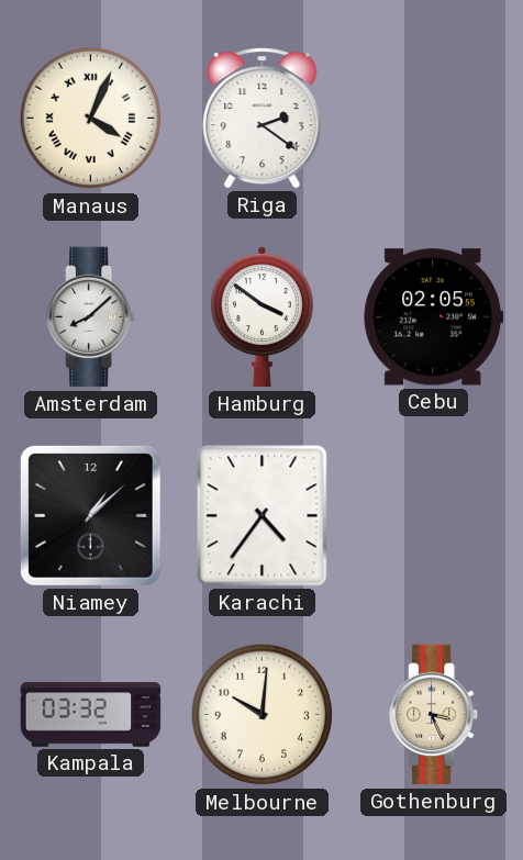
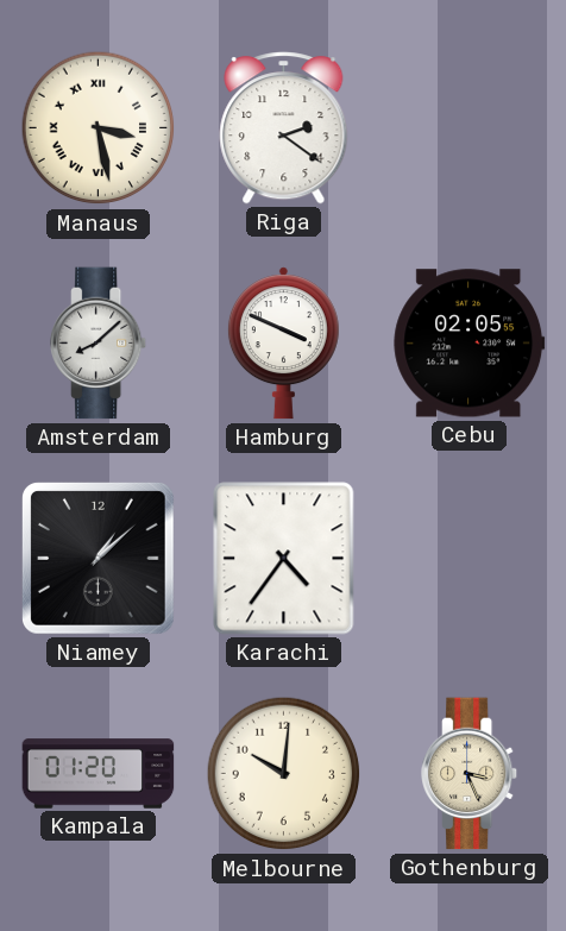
Manaus: 4:04 -> 3:28 (99, 128)
Hamburg: 3:51 -> 3:49 (283, 344)
Kampala: 03:32 -> 01:20 (99, 774)
